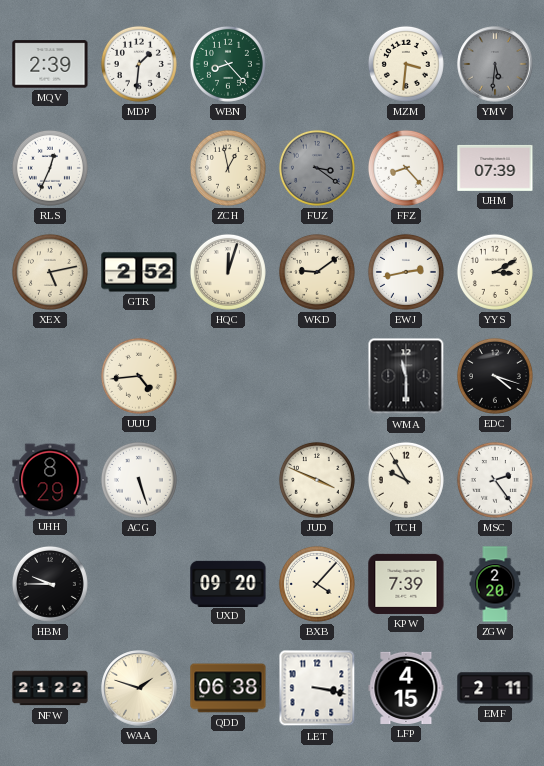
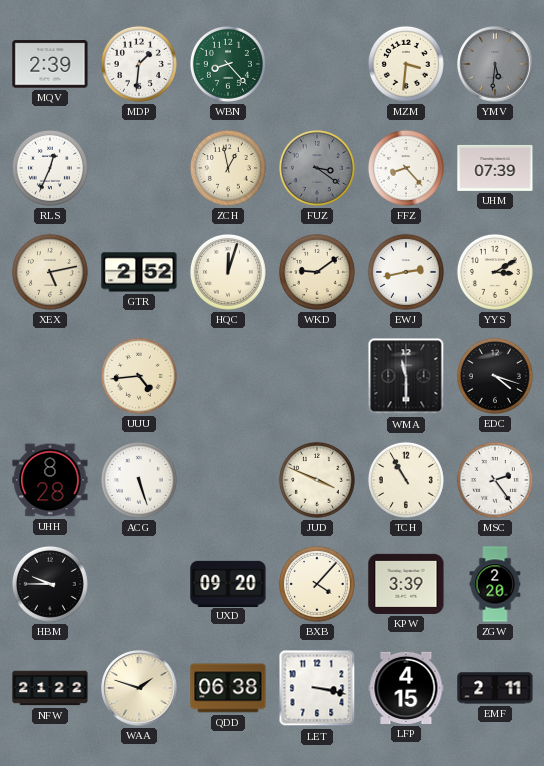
UHH: 8:29 -> 8:28 (50, 480)
TCH: 9:55 -> 10:55 (406, 480)
KPW: 7:39 -> 3:39 (406, 584)
